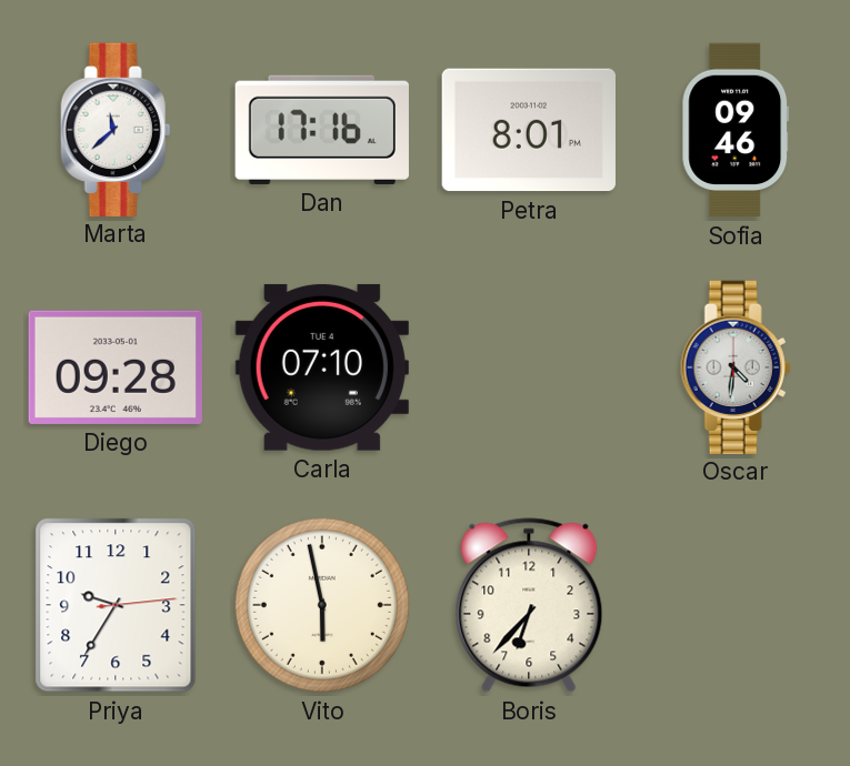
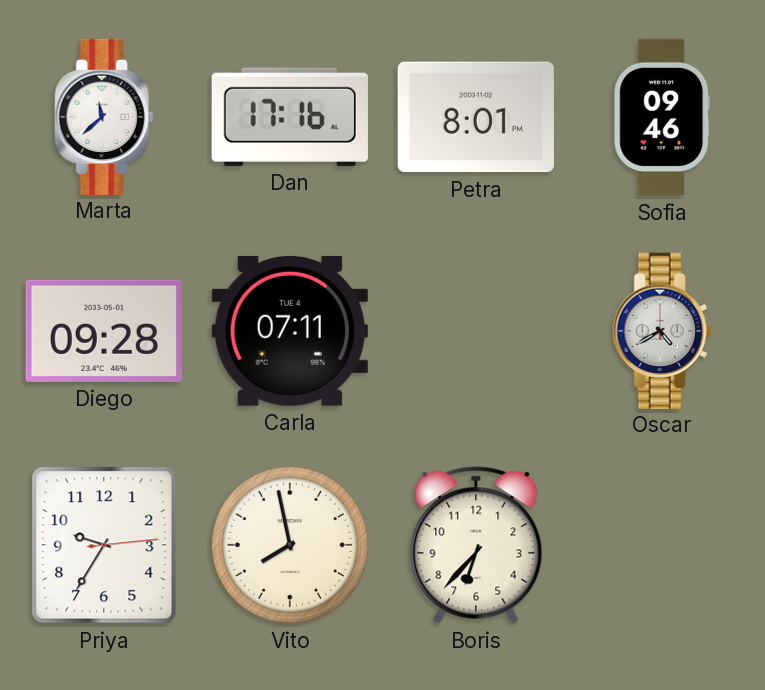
Carla: 07:10 -> 07:11 (290, 331)
Oscar: 4:31 -> 4:40 (662, 330)
Vito: 5:58 -> 7:58 (290, 545)
